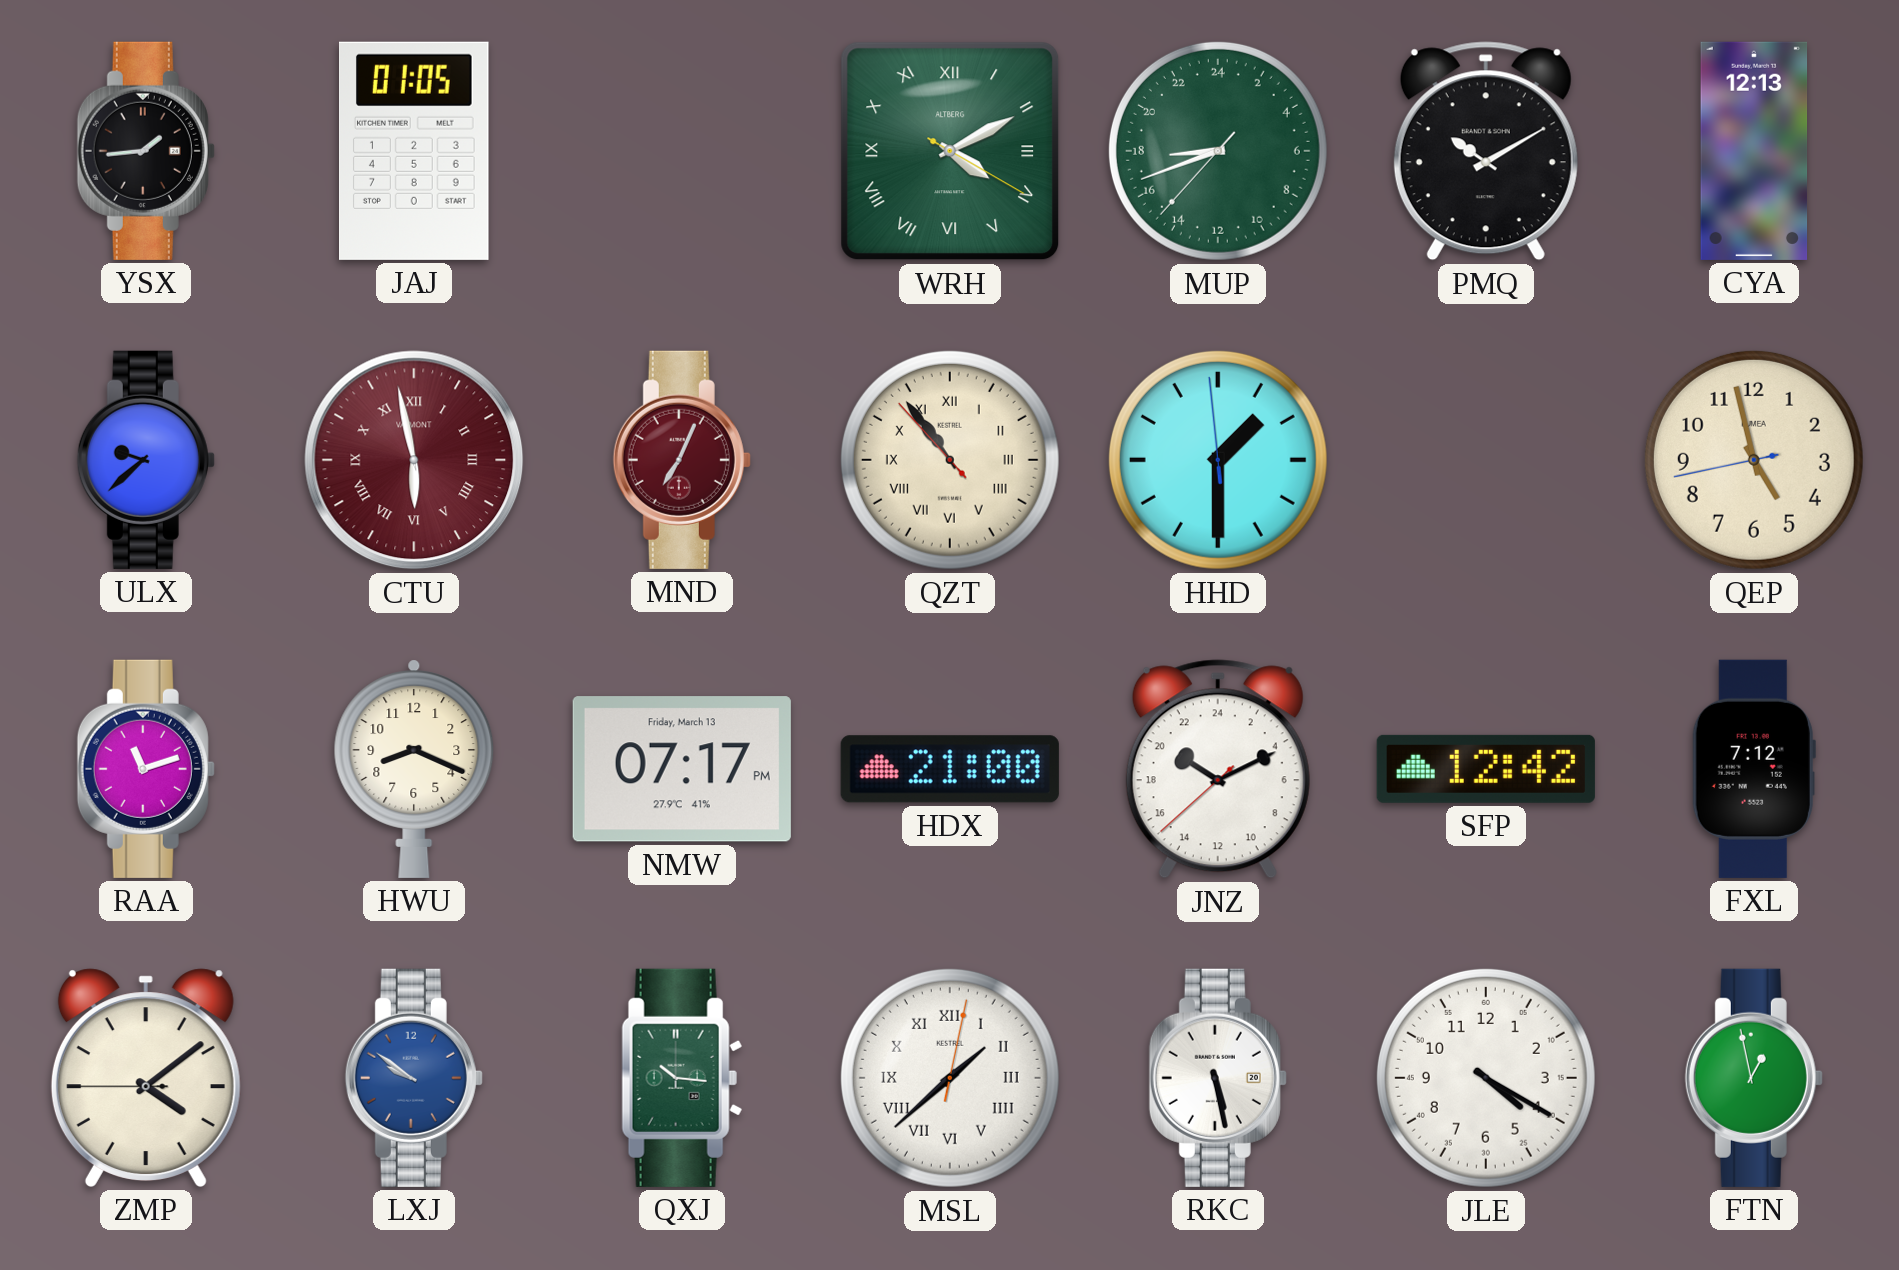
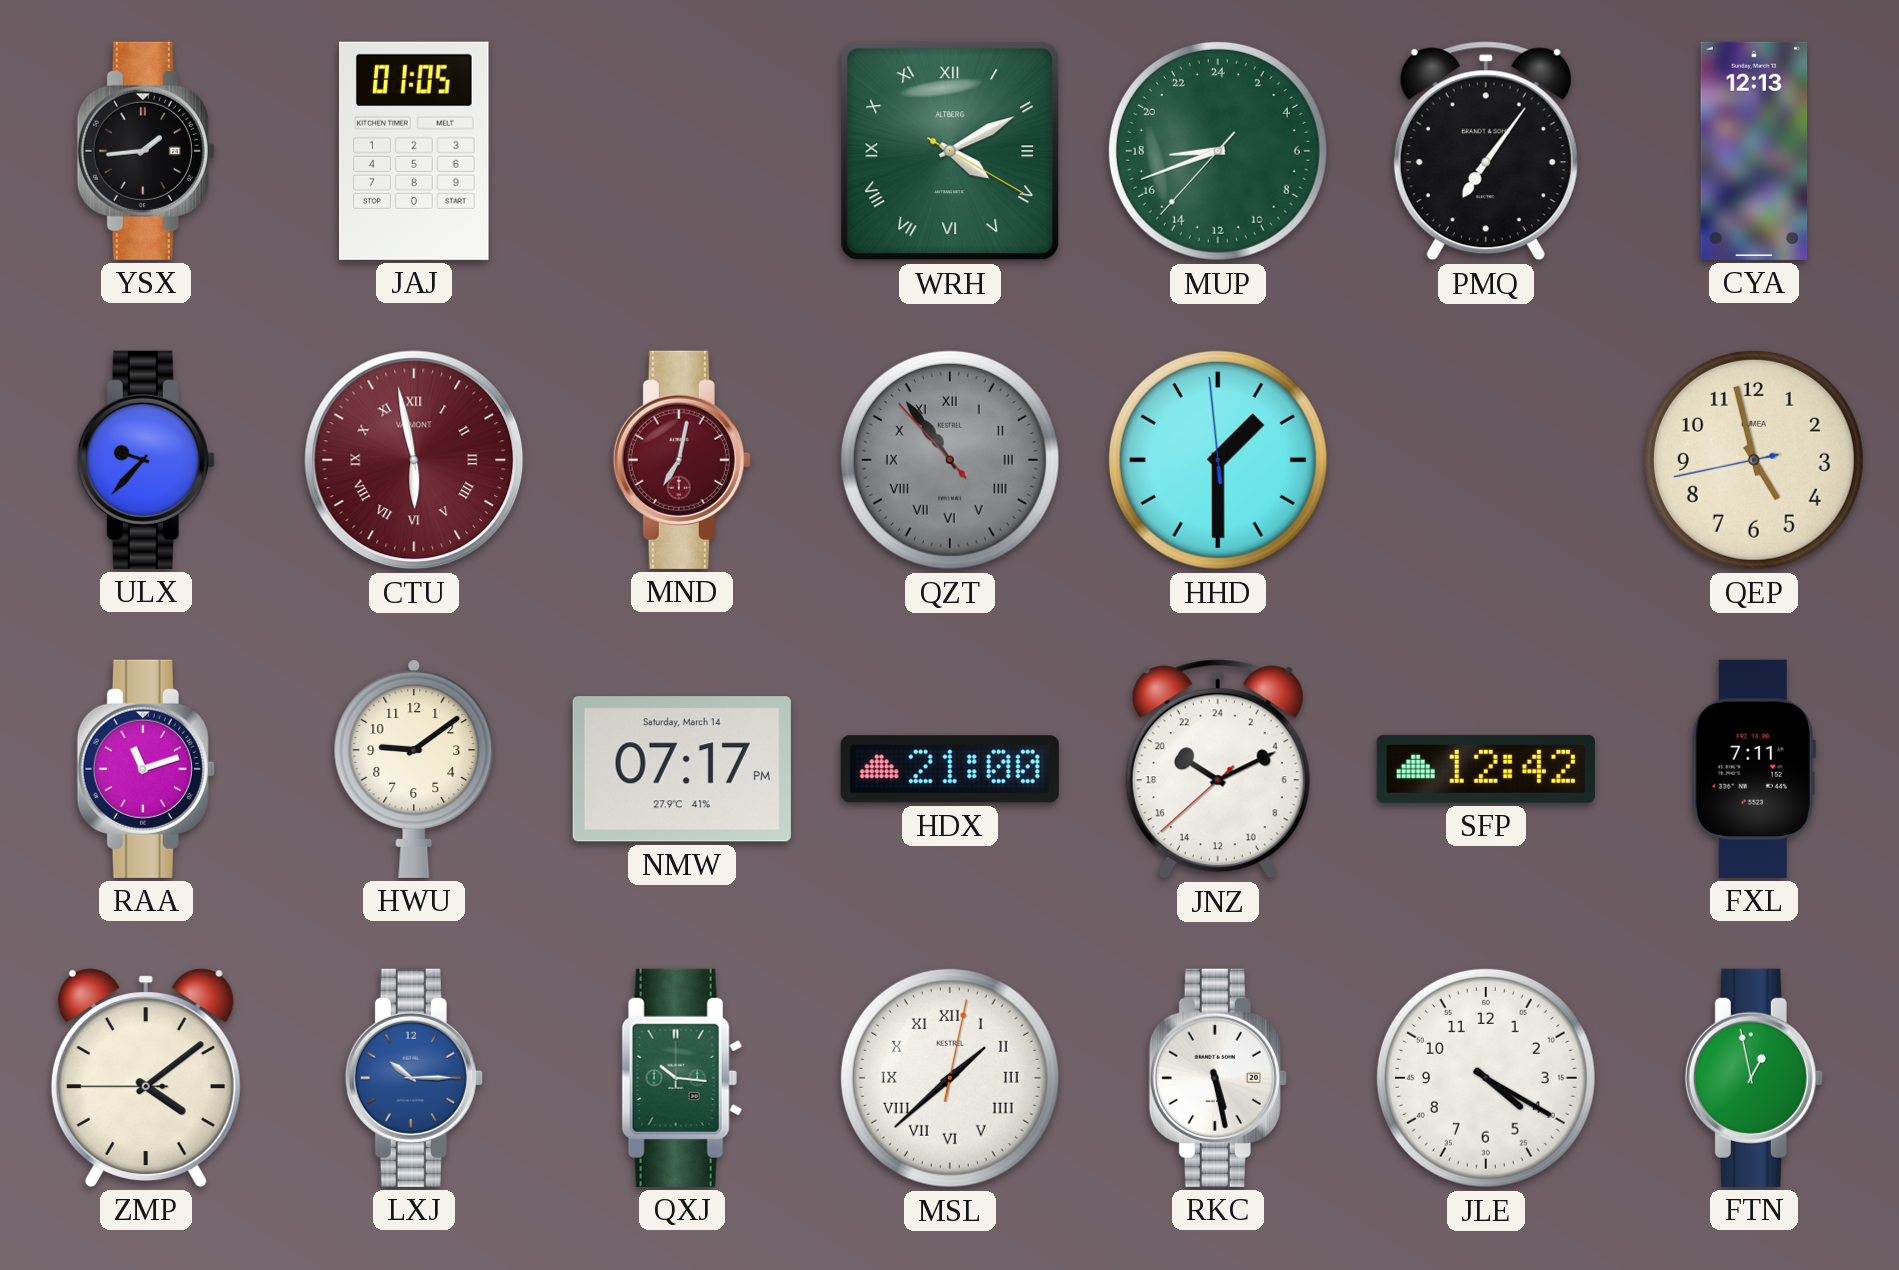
PMQ: 10:10 -> 7:06 (1486, 151)
ULX: 9:38 -> 9:37 (146, 460)
MND: 7:04 -> 7:02 (682, 460)
QZT dial: cream -> grey (950, 460)
HWU: 8:19 -> 9:09 (414, 769)
NMW date: Friday, March 13 -> Saturday, March 14 (682, 769)
FXL: 7:12 -> 7:11 (1754, 769)
LXJ: 9:51 -> 10:15 (414, 1078)
